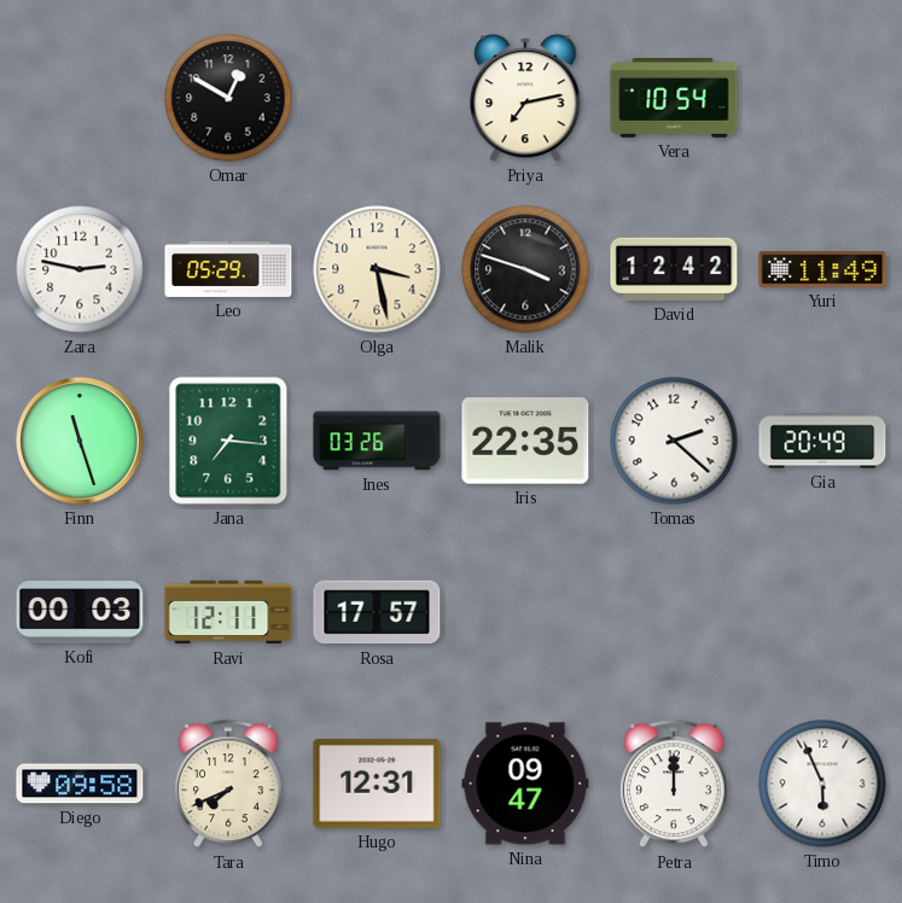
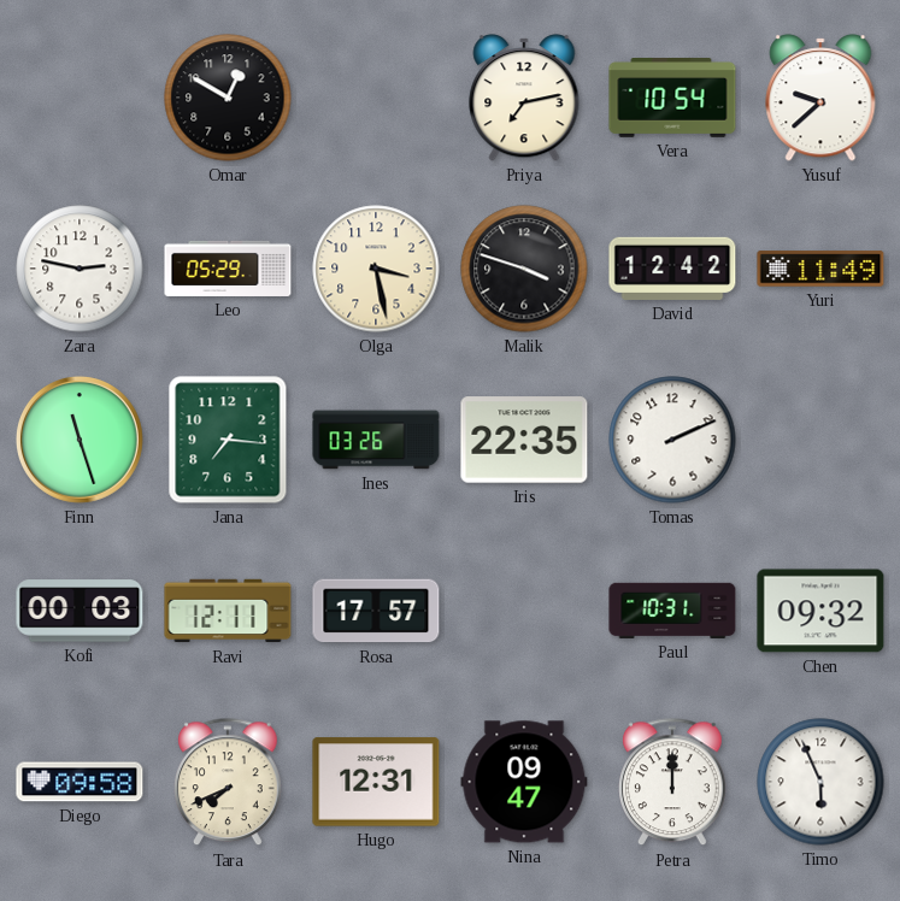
Yusuf: none -> 9:38 (820, 98)
Tomas: 2:22 -> 2:11 (672, 440)
Gia: 20:49 -> none (822, 441)
Paul: none -> 10:31 (672, 611)
Chen: none -> 09:32 (820, 611)
